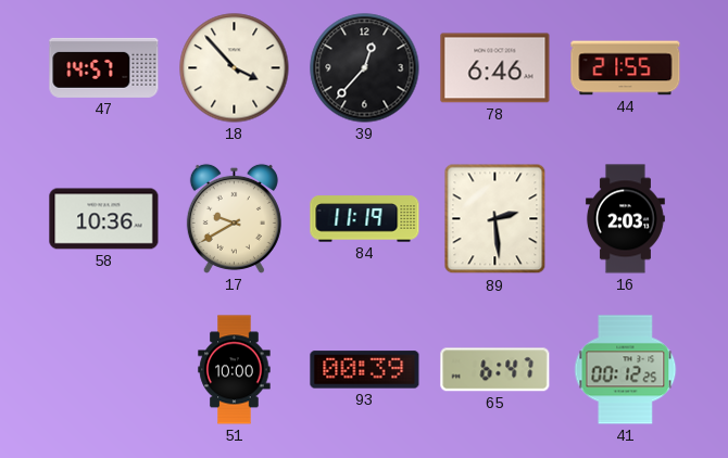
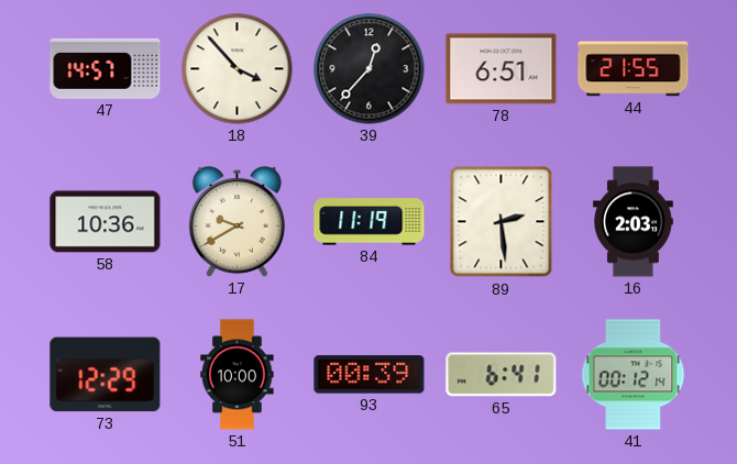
78: 6:46 -> 6:51 (502, 69)
73: none -> 12:29 (106, 375)
65: 6:47 -> 6:41 (502, 375)
41: 00:12:25 -> 00:12:14 (634, 375)
